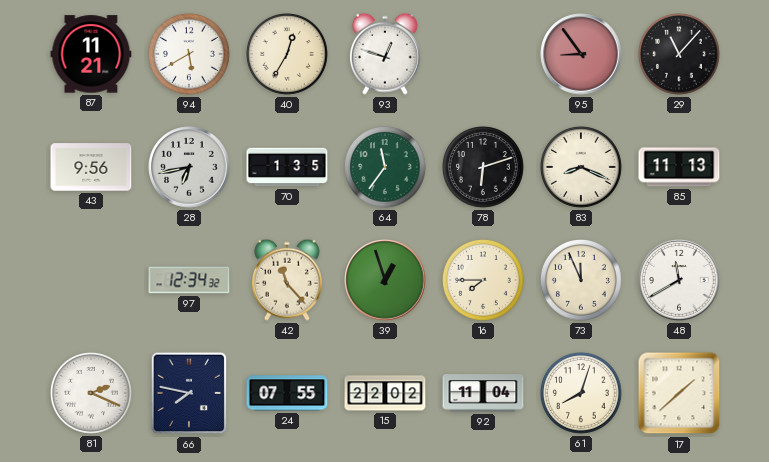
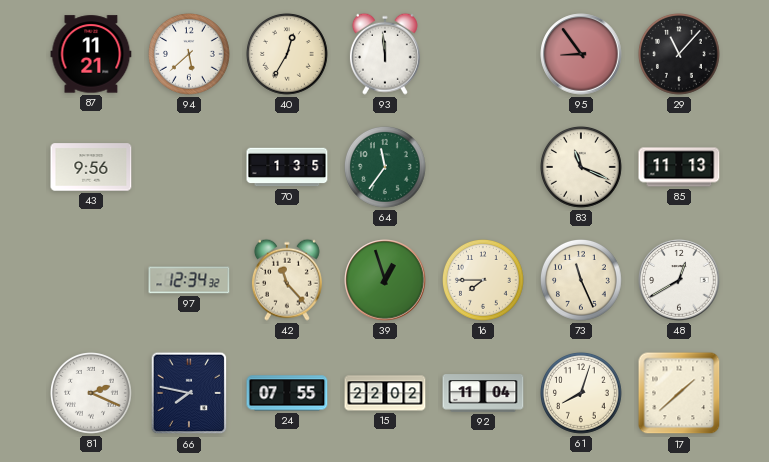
94: 5:40 -> 5:38 (190, 55)
93: 12:48 -> 11:59 (385, 54)
28: 6:43 -> none (189, 167)
78: 6:12 -> none (484, 168)
83: 8:19 -> 11:19 (582, 168)
73: 11:56 -> 11:26 (582, 281)
48: 11:40 -> 12:40 (679, 280)
